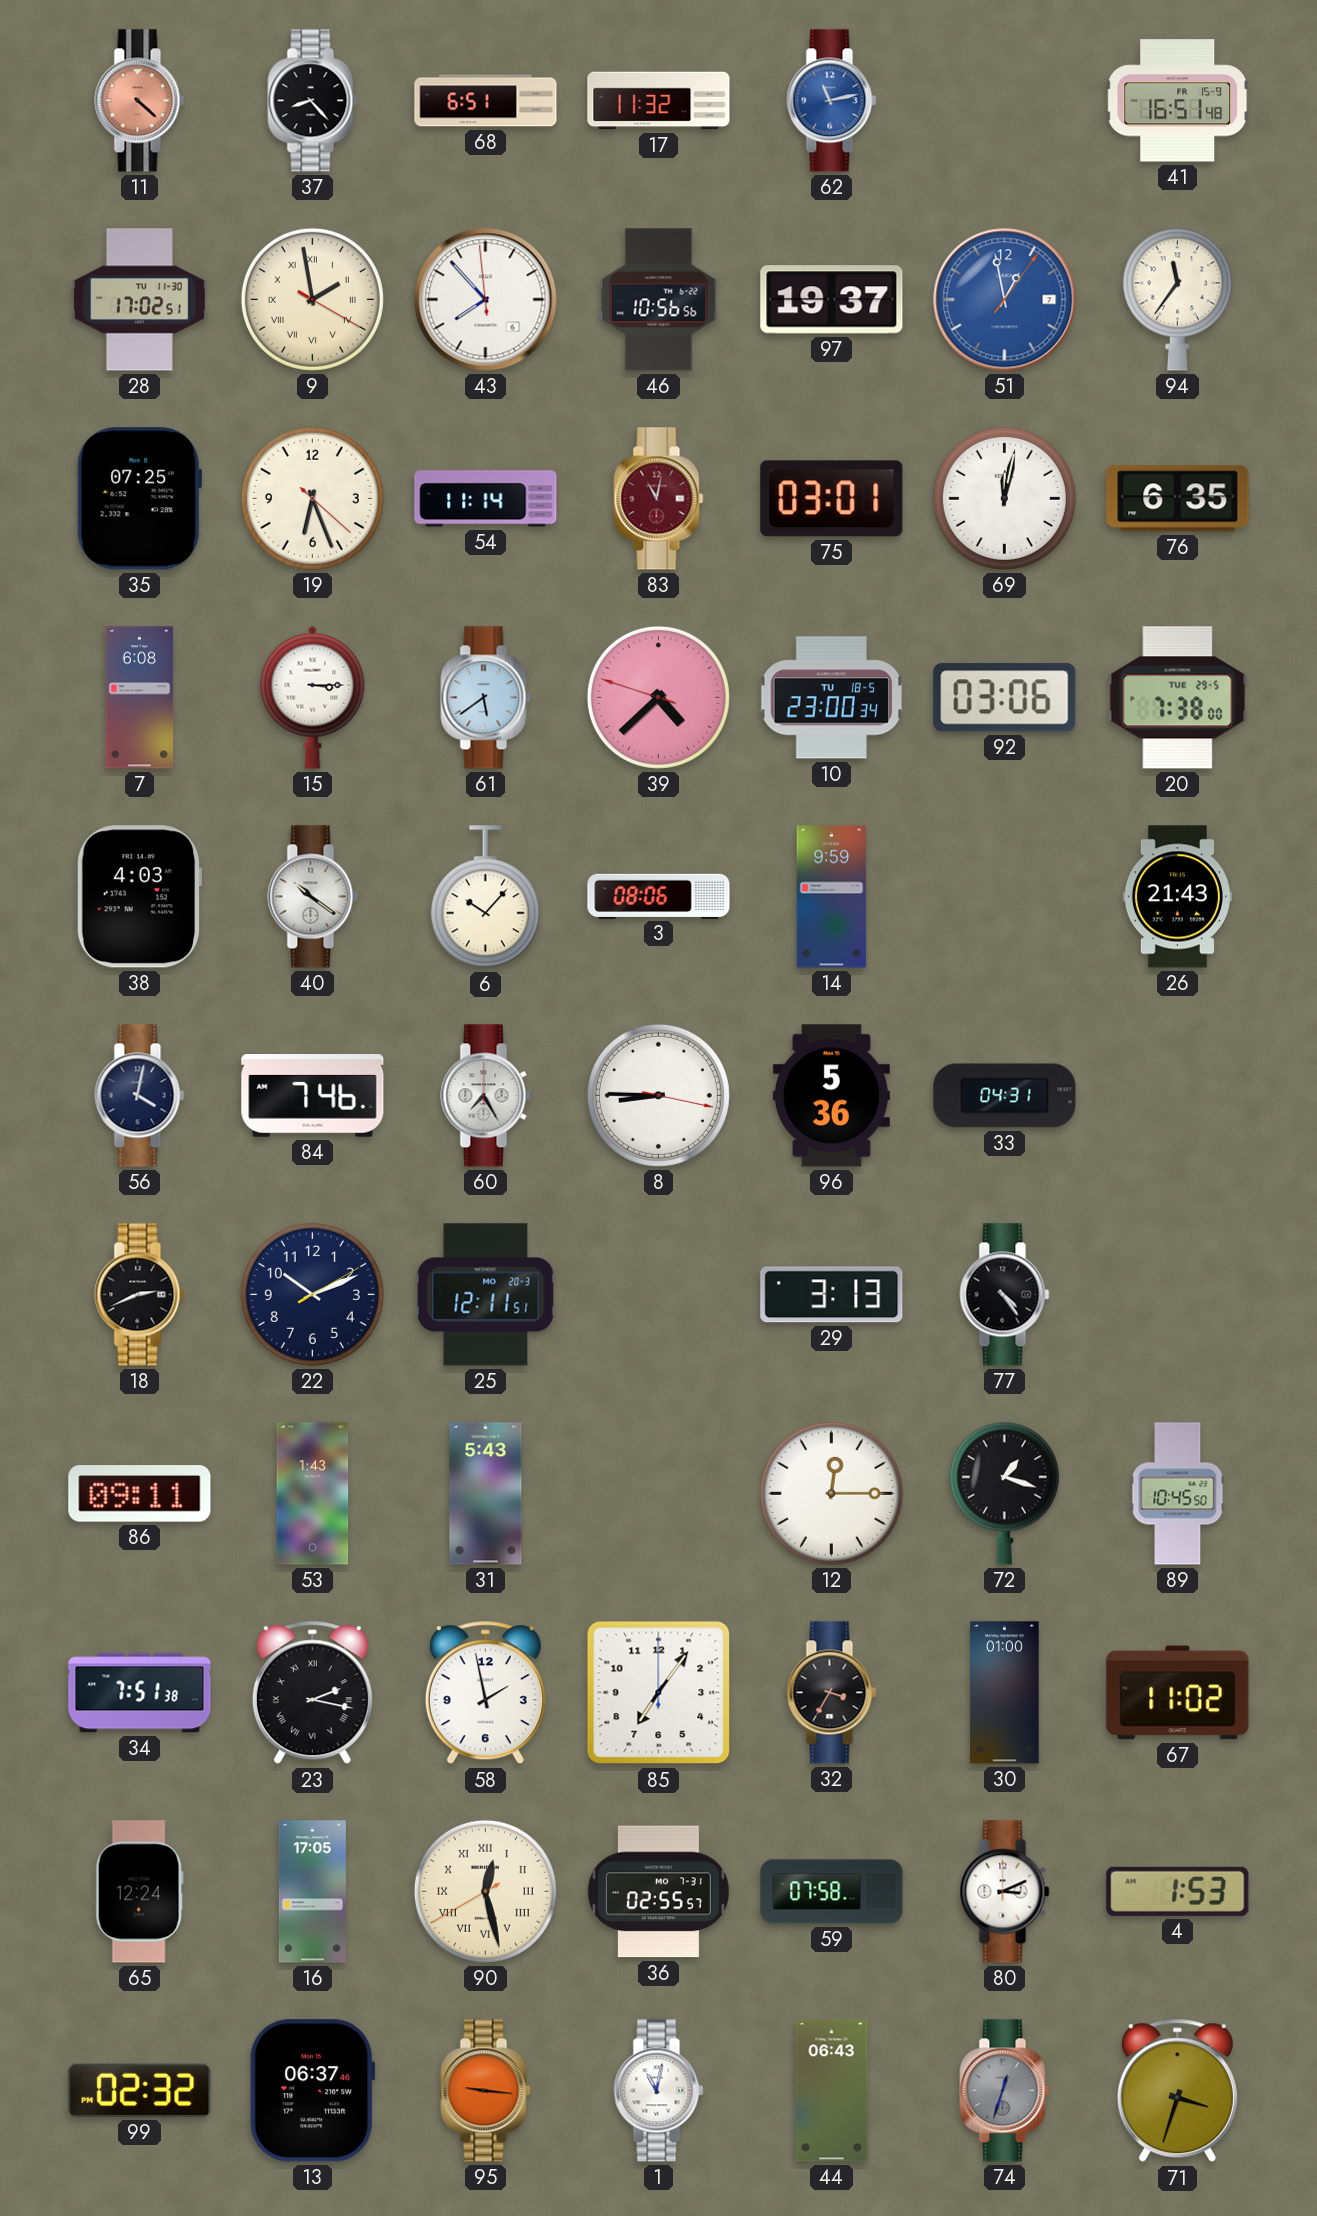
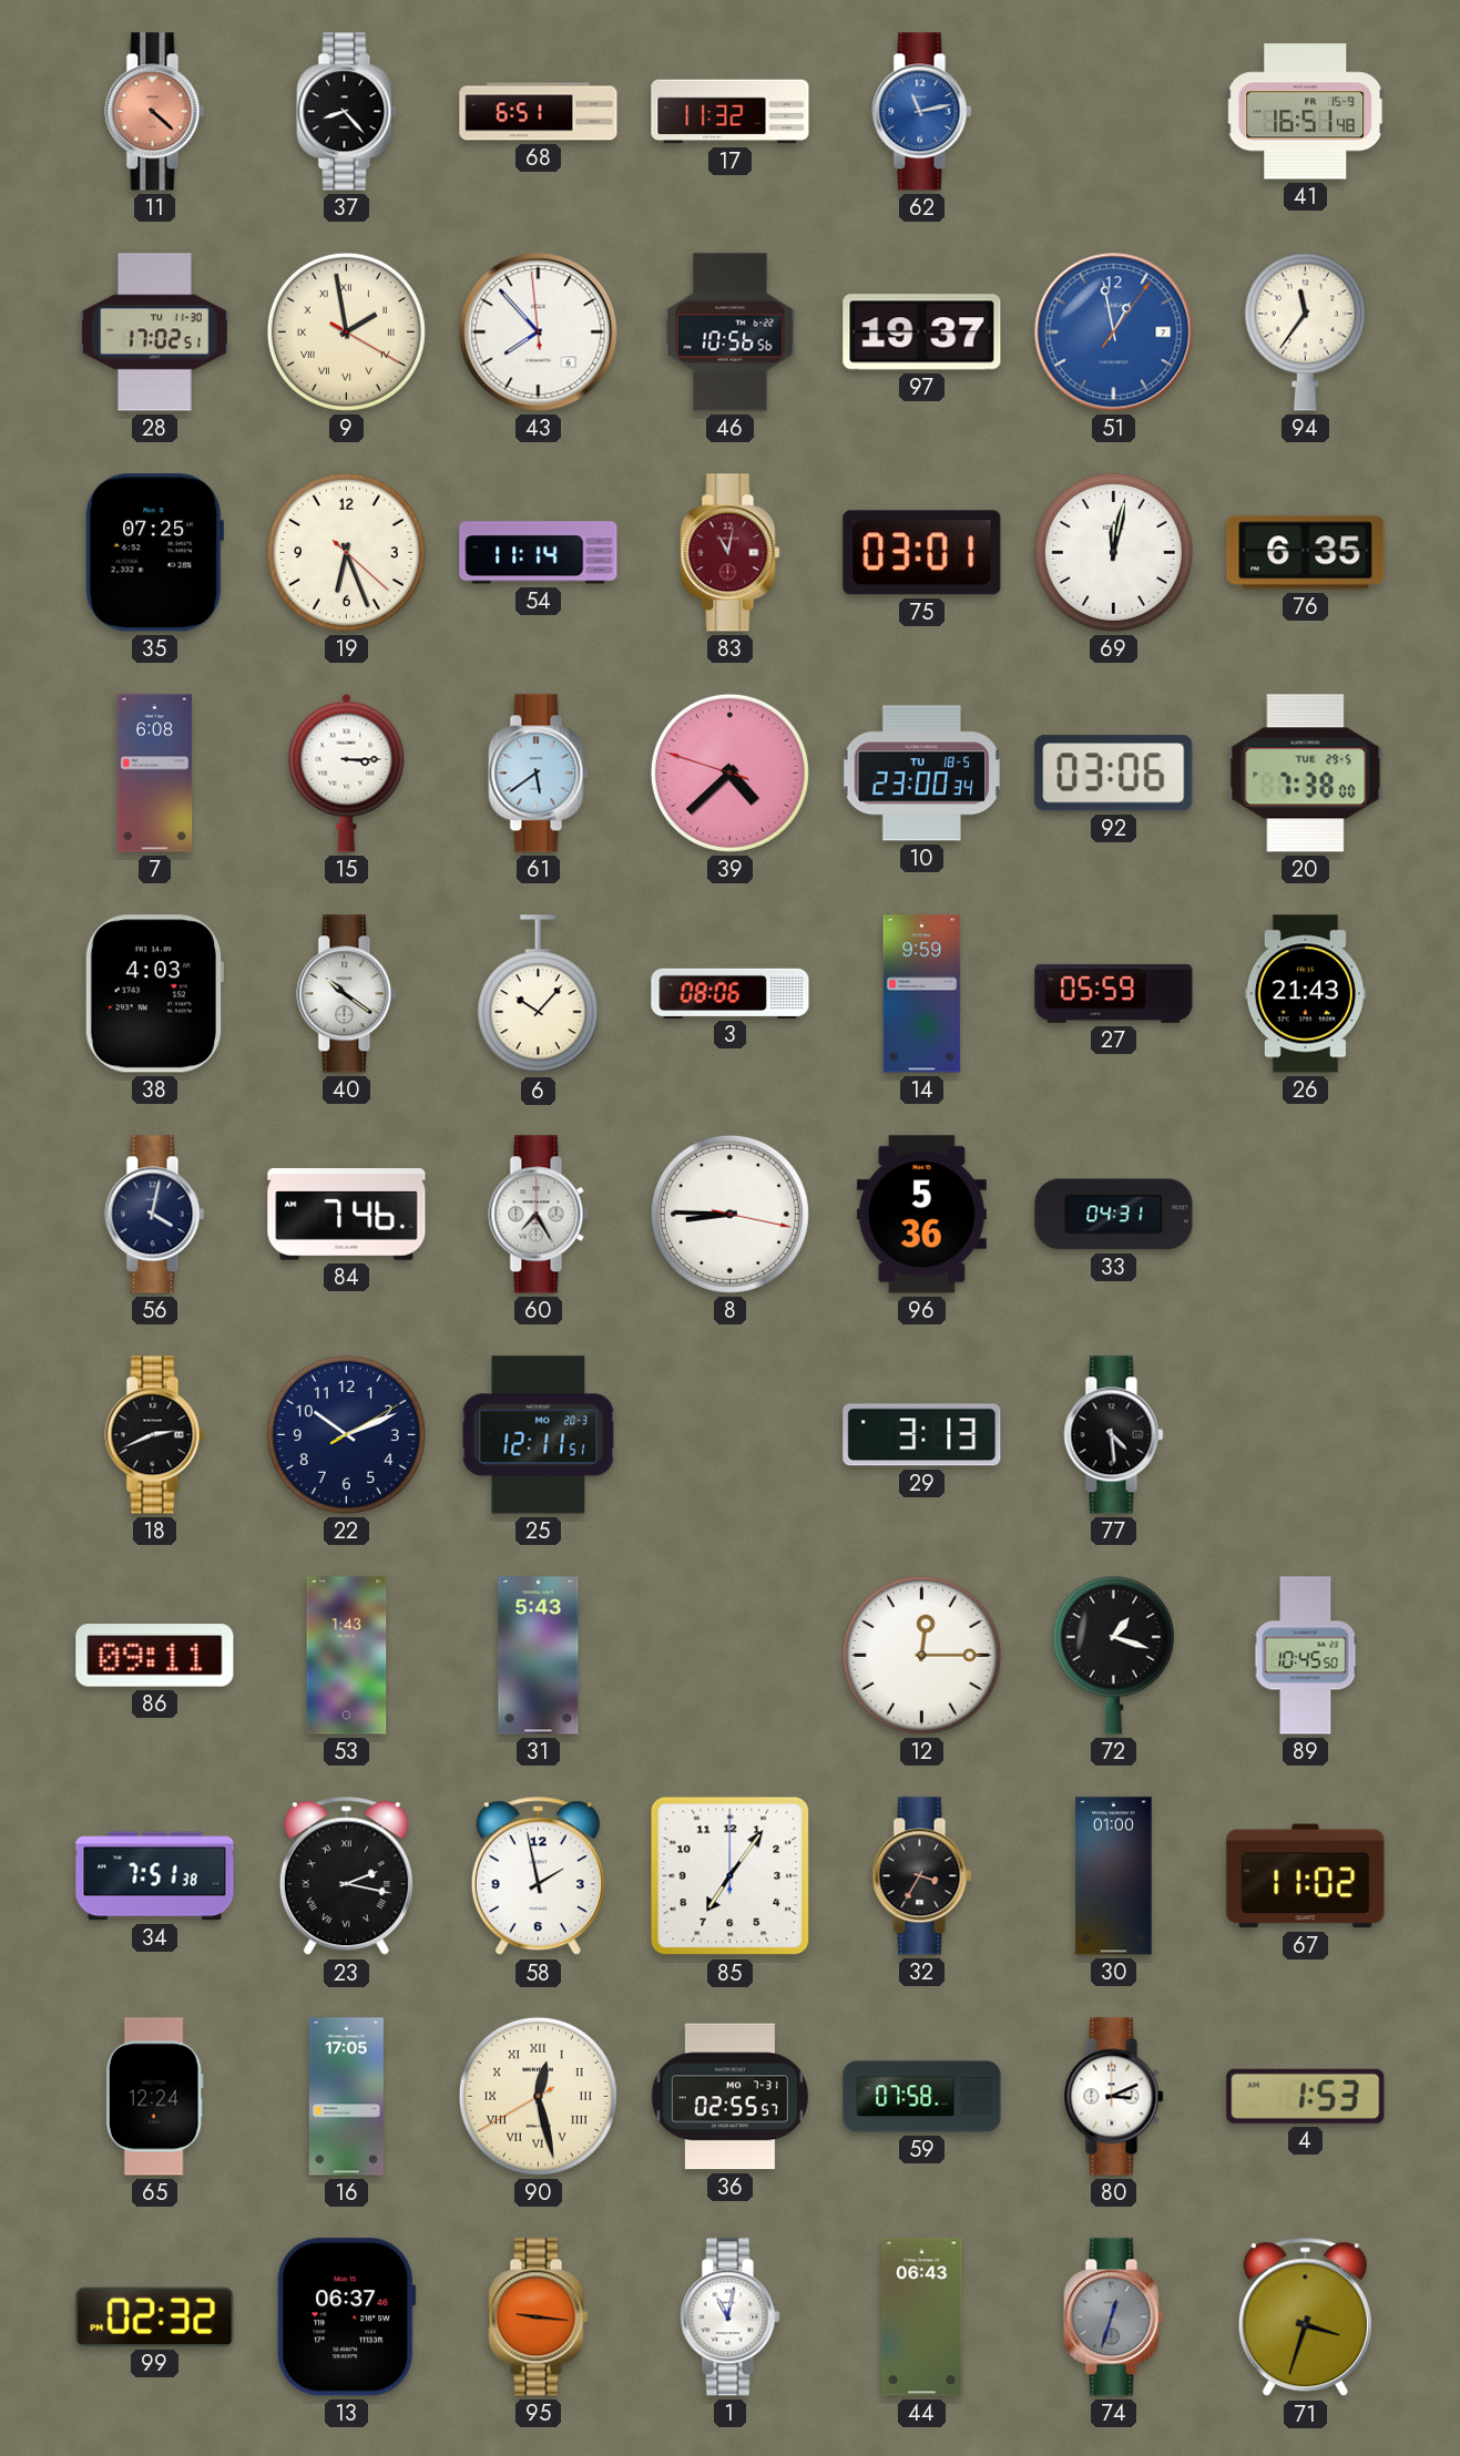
27: none -> 05:59 (1114, 993)
77: 4:24 -> 4:29 (1114, 1435)
